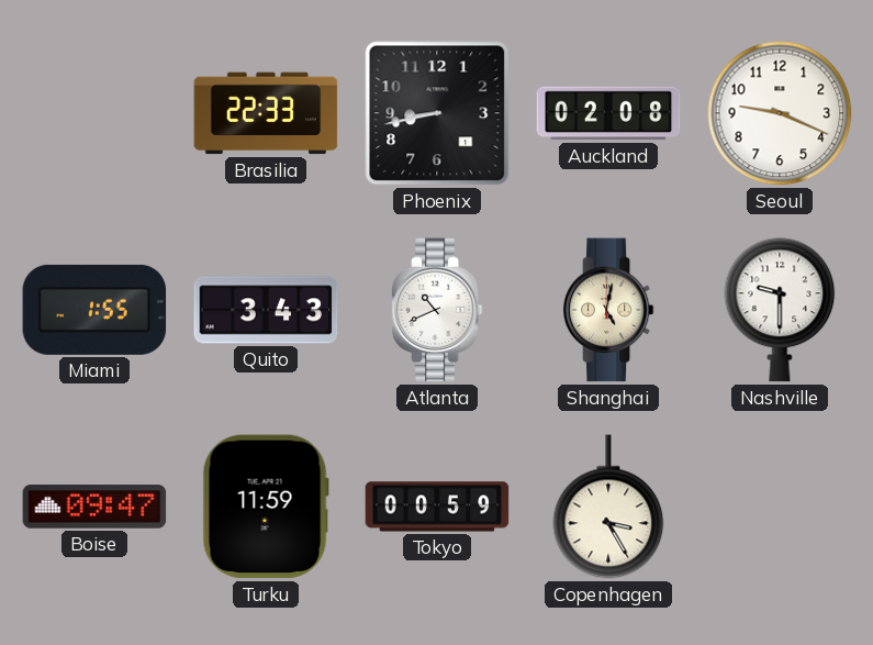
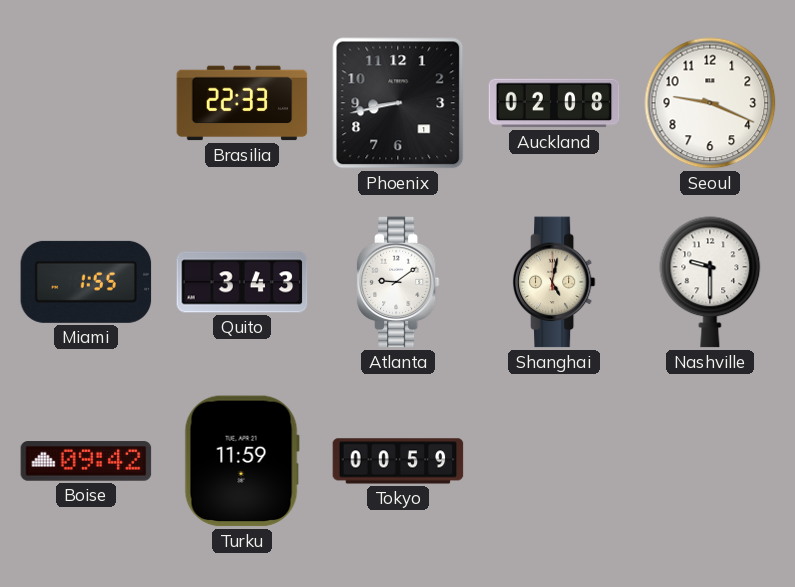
Atlanta: 10:41 -> 9:09 (398, 282)
Boise: 09:47 -> 09:42 (86, 461)
Copenhagen: 3:25 -> none (608, 507)
